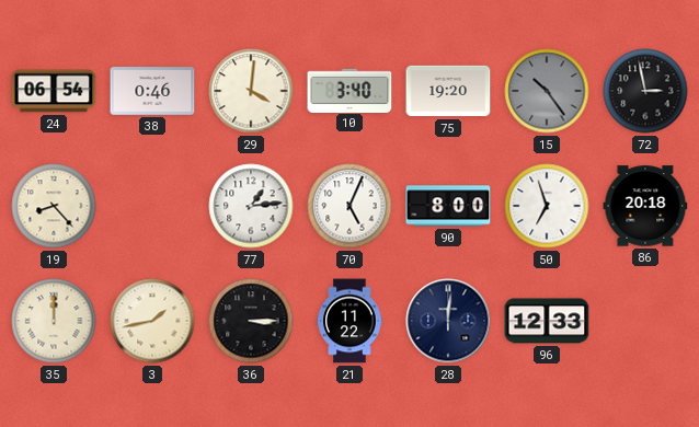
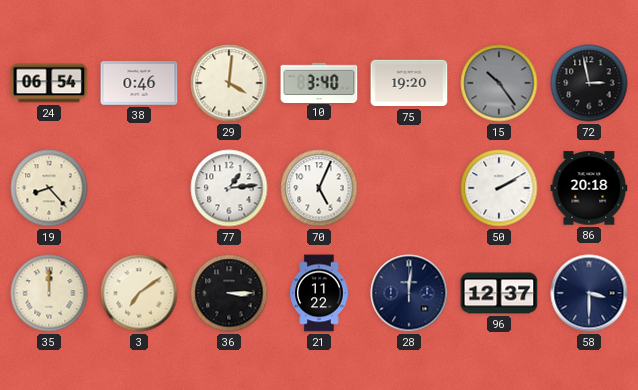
90: 8:00 -> none (448, 206)
50: 6:57 -> 2:10 (499, 188)
3: 1:43 -> 7:09 (139, 293)
96: 12:33 -> 12:37 (499, 293)
58: none -> 3:30 (589, 293)
